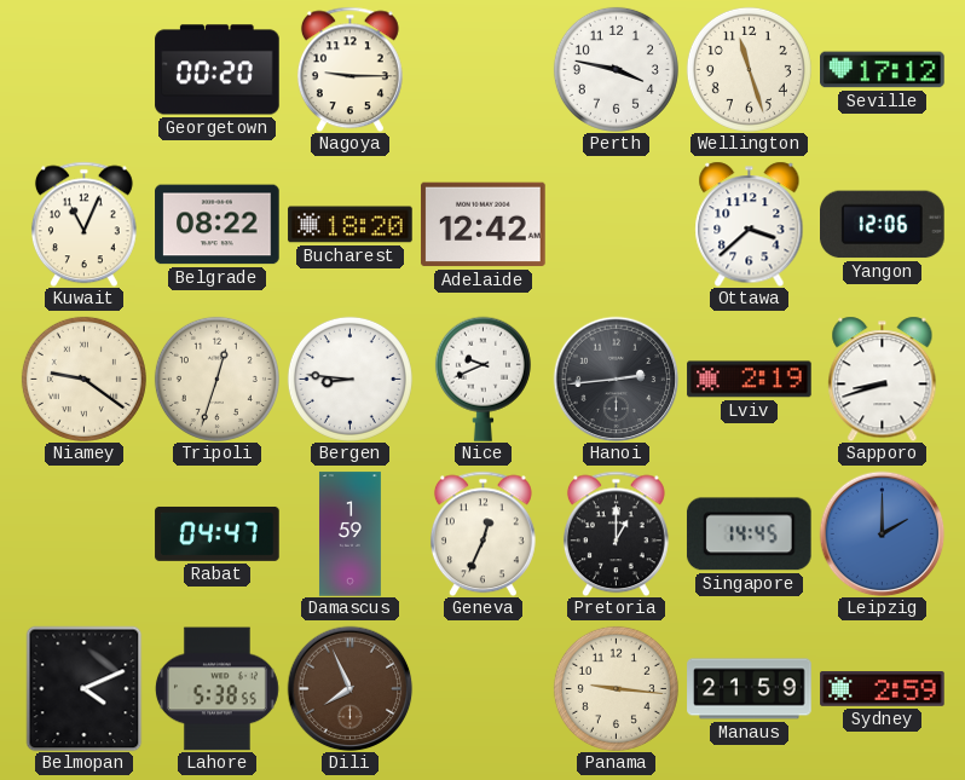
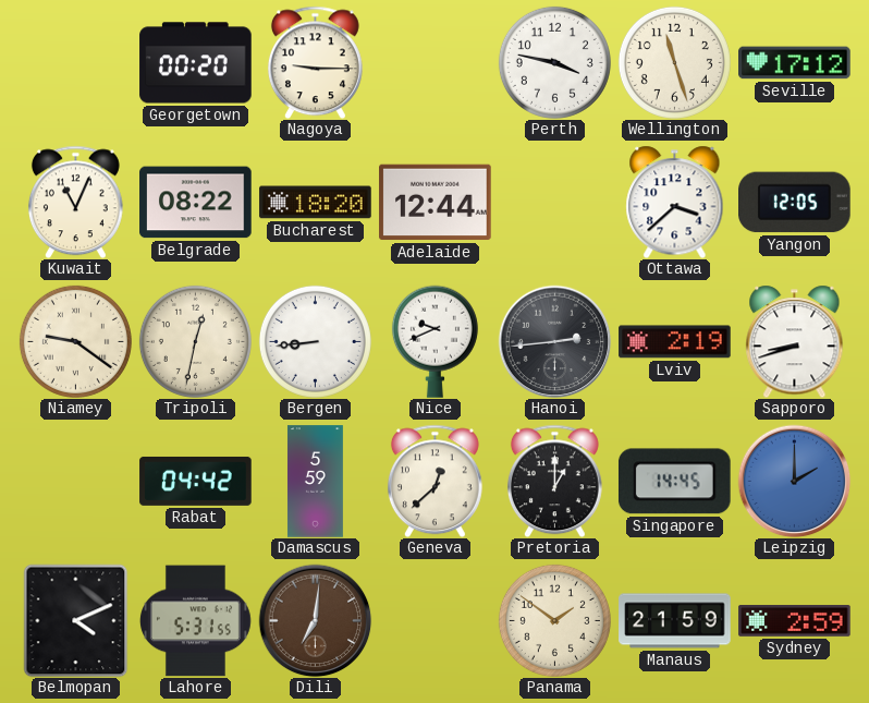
Adelaide: 12:42 -> 12:44 (436, 203)
Yangon: 12:06 -> 12:05 (795, 203)
Tripoli: 12:33 -> 12:32 (195, 341)
Bergen: 8:46 -> 8:44 (315, 341)
Rabat: 04:47 -> 04:42 (196, 481)
Damascus: 1:59 -> 5:59 (315, 482)
Geneva: 12:34 -> 12:38 (434, 481)
Lahore: 5:38 -> 5:31 (195, 621)
Dili: 7:56 -> 7:01 (315, 620)
Panama: 9:16 -> 1:51 (554, 620)
